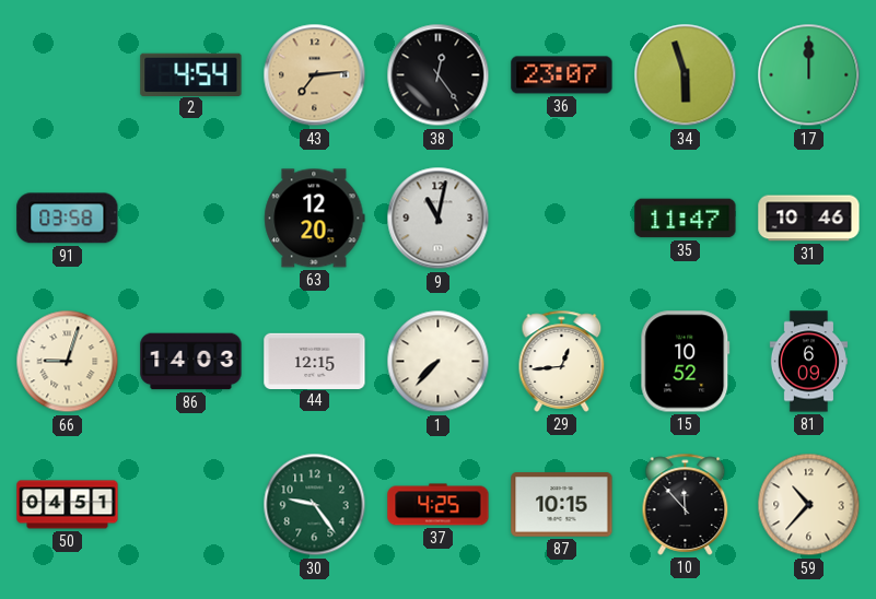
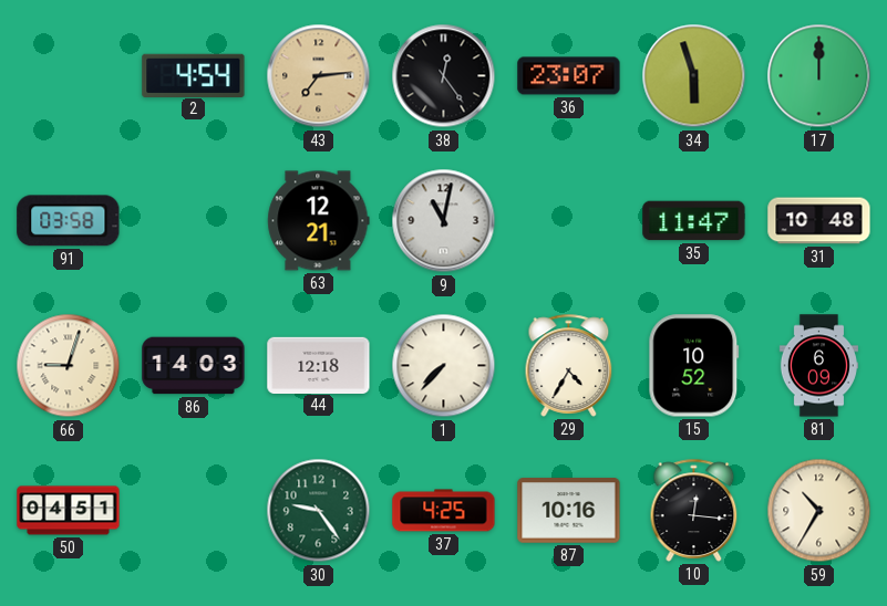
63: 12:20 -> 12:21 (319, 221)
31: 10:46 -> 10:48 (819, 221)
44: 12:15 -> 12:18 (319, 365)
29: 12:44 -> 4:35 (569, 365)
87: 10:15 -> 10:16 (569, 511)
10: 11:53 -> 12:16 (694, 510)
59: 10:37 -> 10:35 (819, 511)
